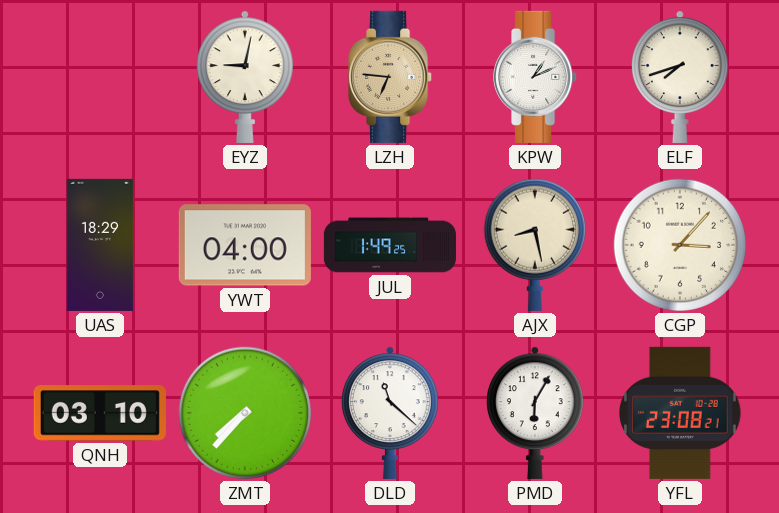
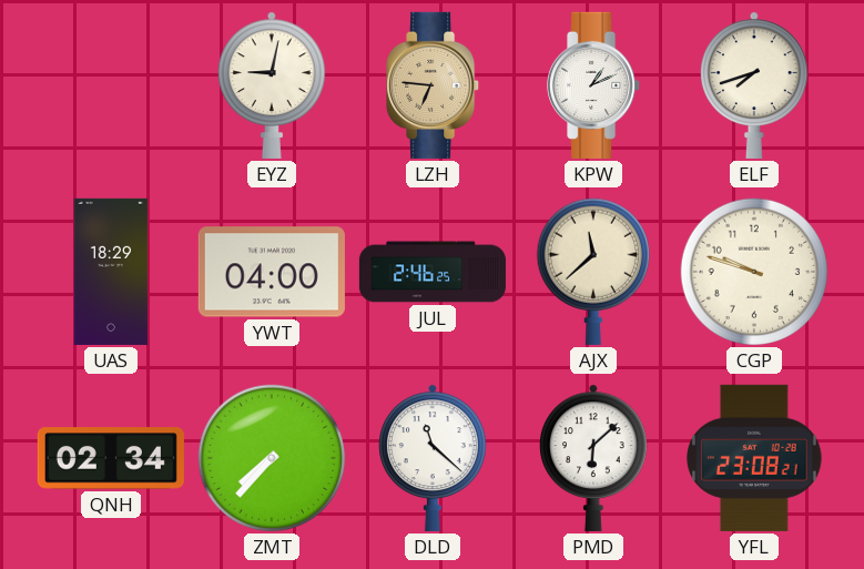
JUL: 1:49 -> 2:46 (433, 272)
AJX: 8:28 -> 11:38 (593, 272)
CGP: 3:07 -> 9:48 (754, 272)
QNH: 03:10 -> 02:34 (111, 458)
PMD: 6:05 -> 6:08 (594, 458)
